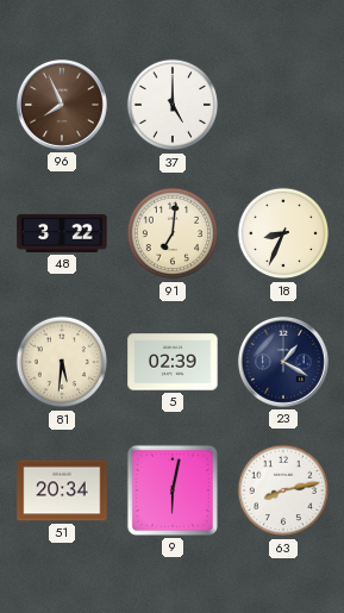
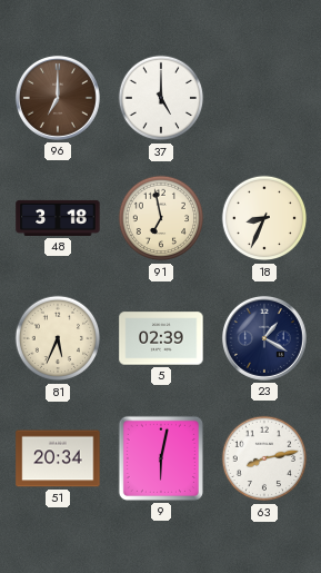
96: 7:56 -> 7:00 (58, 98)
48: 3:22 -> 3:18 (58, 218)
91: 7:01 -> 6:58 (161, 218)
81: 5:31 -> 5:34 (58, 338)
